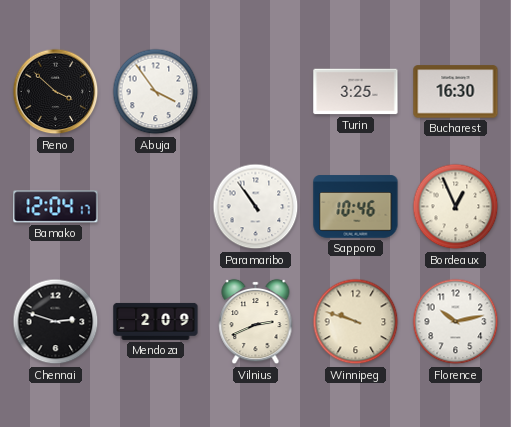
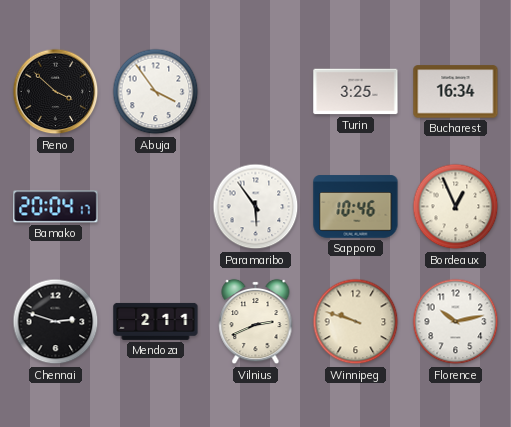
Bucharest: 16:30 -> 16:34 (456, 92)
Bamako: 12:04 -> 20:04 (56, 207)
Paramaribo: 10:54 -> 5:54 (256, 207)
Mendoza: 2:09 -> 2:11 (156, 321)
